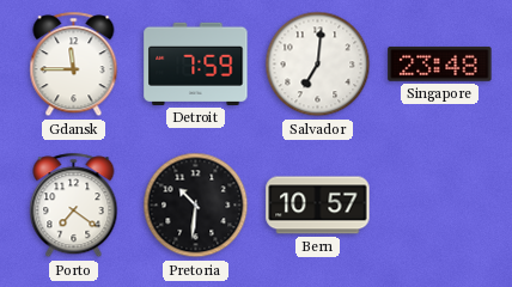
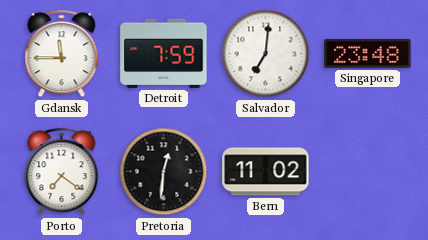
Pretoria: 10:31 -> 12:31 (164, 172)
Bern: 10:57 -> 11:02 (266, 172)
